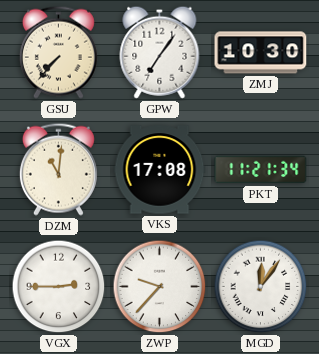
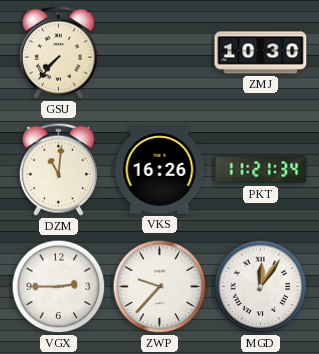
GPW: 7:06 -> none (160, 52)
VKS: 17:08 -> 16:26 (160, 170)
